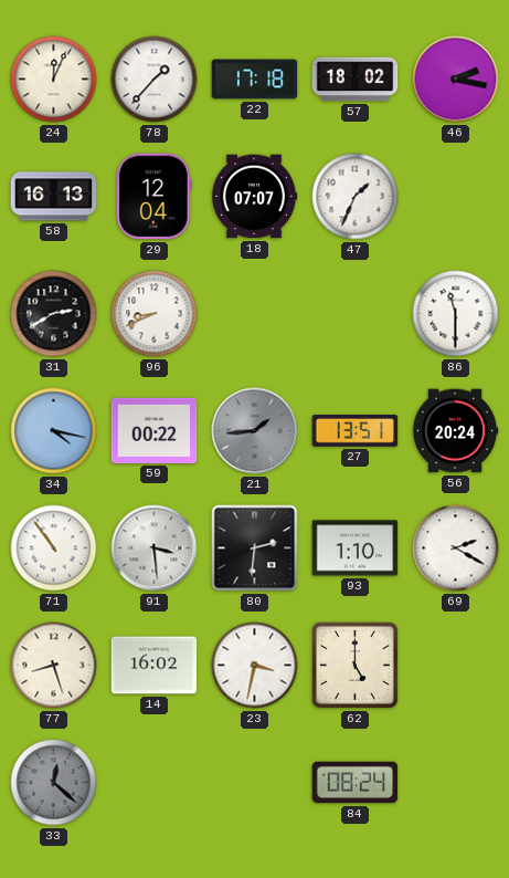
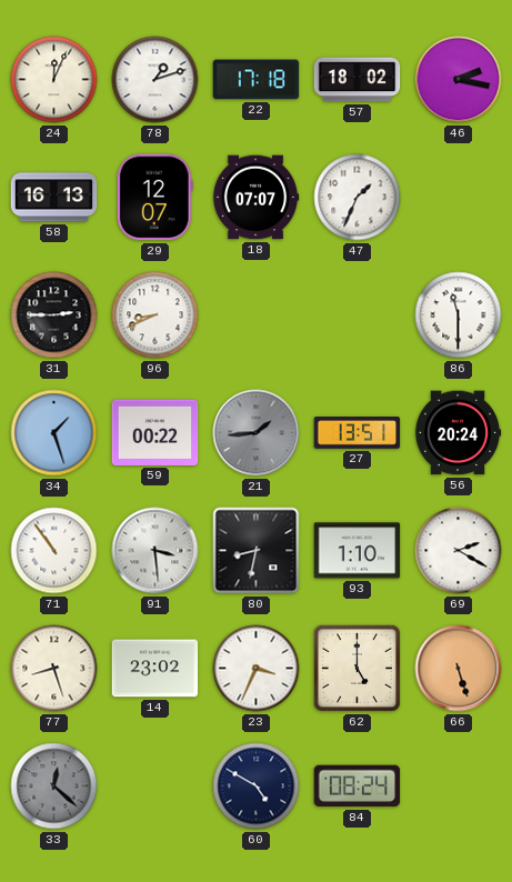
78: 1:37 -> 1:12 (155, 80)
29: 12:04 -> 12:07 (154, 198)
31: 2:40 -> 2:45 (54, 315)
34: 4:17 -> 1:27 (54, 433)
80: 2:31 -> 8:32 (257, 551)
14: 16:02 -> 23:02 (155, 669)
23: 3:32 -> 3:34 (257, 669)
66: none -> 5:27 (459, 669)
60: none -> 4:50 (257, 786)
